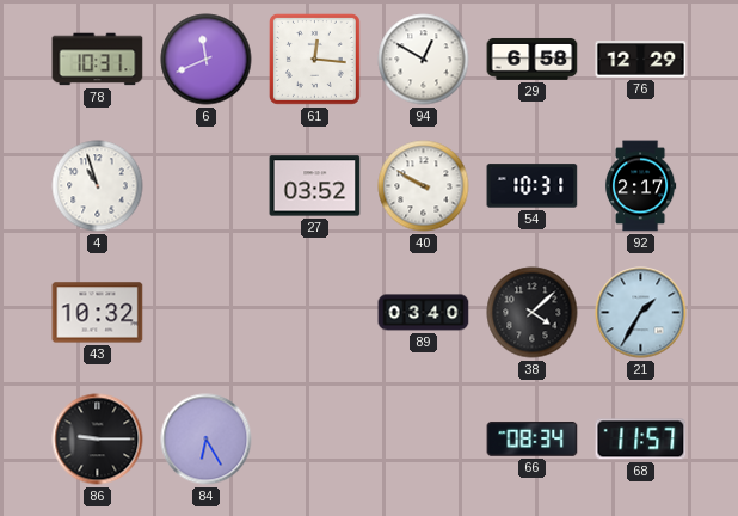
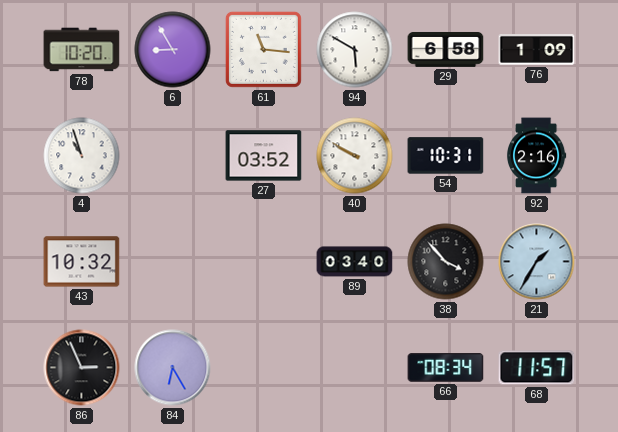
78: 10:31 -> 10:20 (82, 50)
6: 11:41 -> 8:55 (173, 50)
61: 12:16 -> 11:16 (263, 49)
94: 12:50 -> 5:50 (355, 50)
76: 12:29 -> 1:09 (537, 50)
92: 2:17 -> 2:16 (536, 156)
38: 4:08 -> 3:53 (446, 262)
86: 9:15 -> 2:56 (82, 368)
